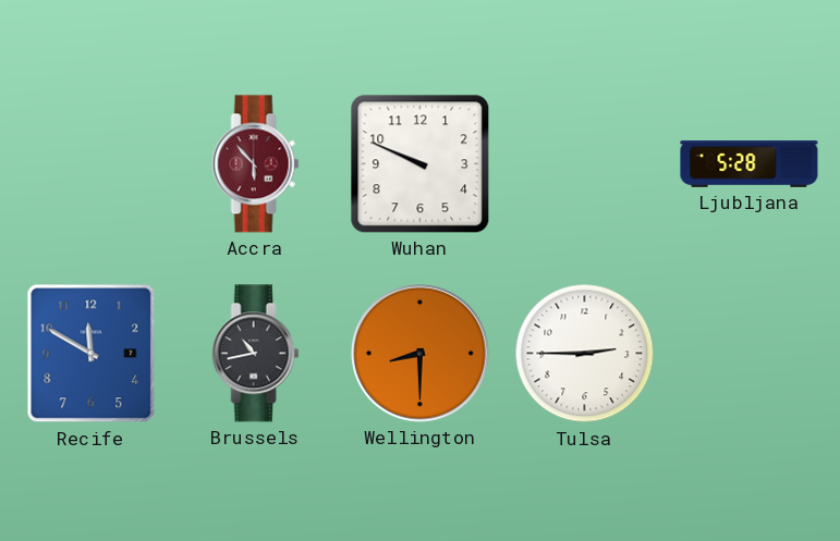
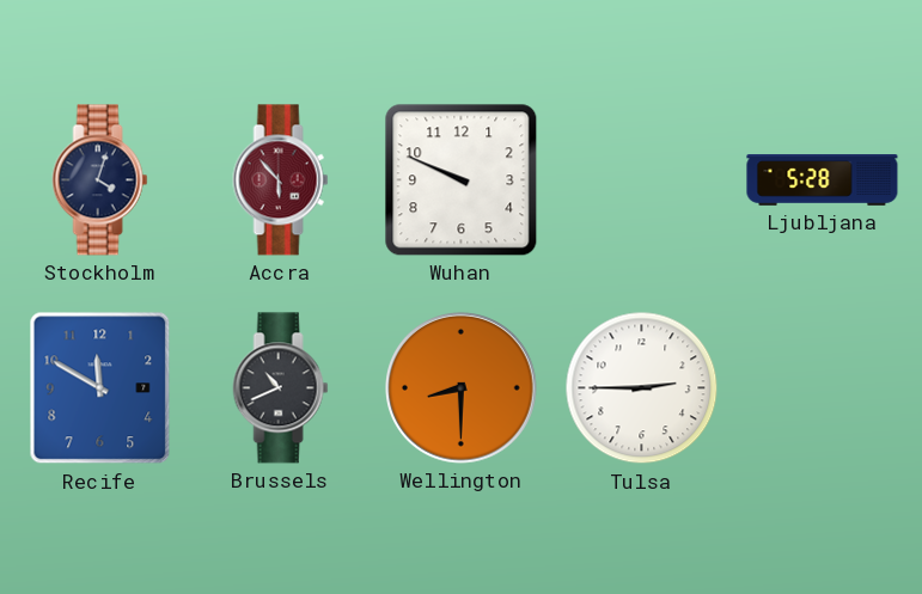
Stockholm: none -> 4:03 (100, 180)
Brussels: 10:43 -> 10:41 (281, 388)
